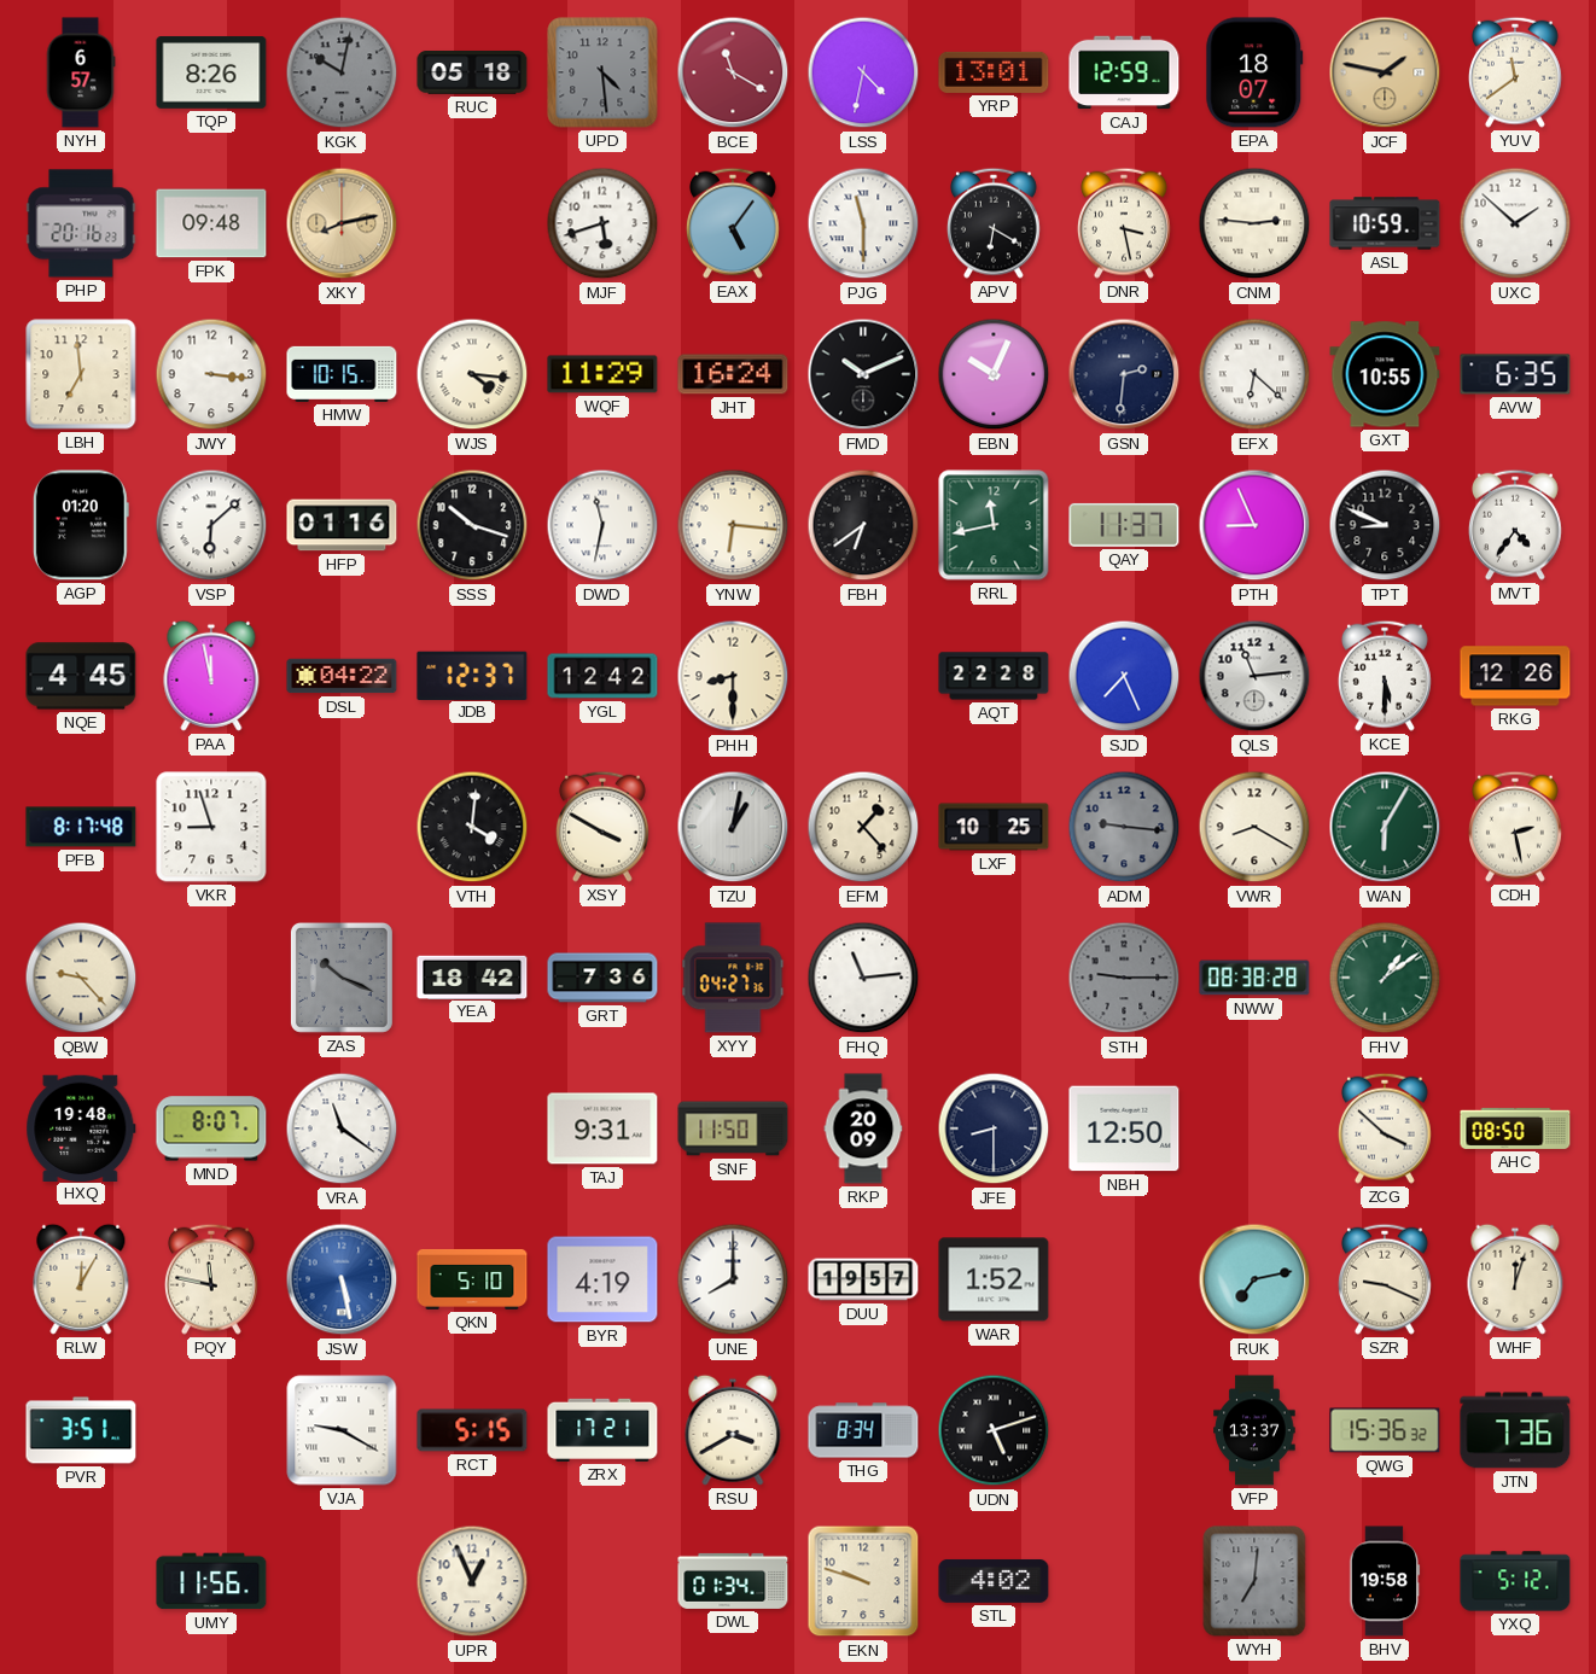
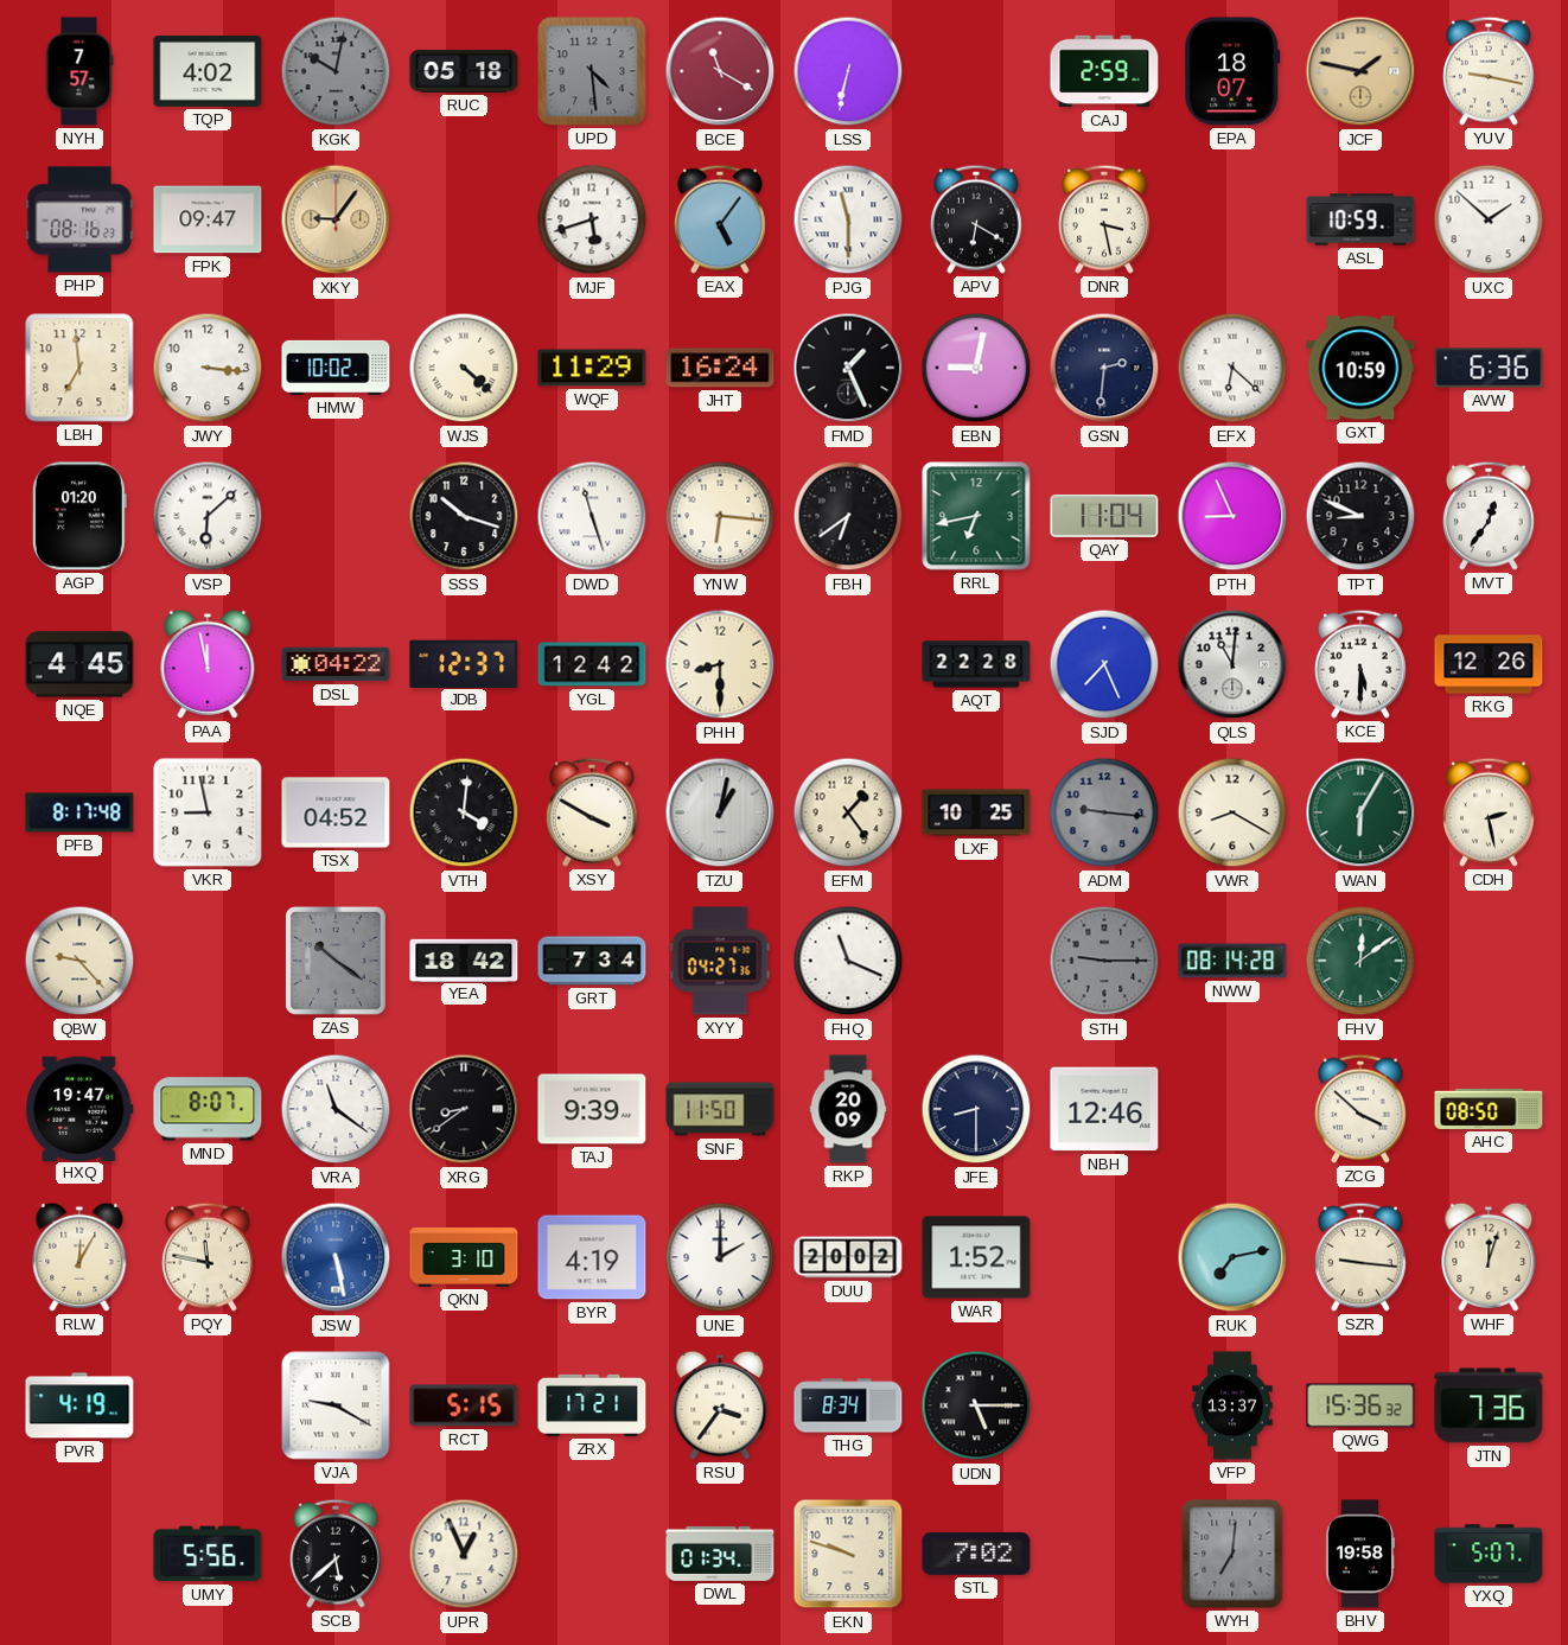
NYH: 6:57 -> 7:57 (79, 71)
TQP: 8:26 -> 4:02 (208, 71)
LSS: 4:32 -> 6:32 (848, 71)
YRP: 13:01 -> none (994, 72)
CAJ: 12:59 -> 2:59 (1104, 71)
YUV: 11:39 -> 9:17 (1489, 71)
PHP: 20:16 -> 08:16 (79, 219)
FPK: 09:48 -> 09:47 (208, 219)
XKY: 8:13 -> 9:06 (336, 219)
CNM: 2:46 -> none (1254, 223)
HMW: 10:15 -> 10:02 (336, 368)
WJS: 4:16 -> 4:22 (464, 368)
FMD: 10:11 -> 1:26 (848, 368)
EBN: 10:04 -> 9:02 (976, 368)
GXT: 10:55 -> 10:59 (1360, 368)
AVW: 6:35 -> 6:36 (1489, 368)
HFP: 01:16 -> none (342, 525)
DWD: 11:32 -> 11:27 (592, 516)
RRL: 11:43 -> 6:43 (976, 516)
QAY: 11:37 -> 11:04 (1104, 516)
MVT: 4:36 -> 12:36 (1489, 516)
QLS: 11:14 -> 11:01 (1232, 664)
VKR: 8:57 -> 8:58 (208, 812)
TSX: none -> 04:52 (336, 812)
EFM: 1:23 -> 1:24 (848, 812)
ZAS: 10:19 -> 10:21 (336, 961)
GRT: 7:36 -> 7:34 (592, 961)
FHQ: 11:14 -> 11:19 (848, 961)
NWW: 08:38 -> 08:14 (1232, 961)
FHV: 1:09 -> 12:09 (1360, 961)
HXQ: 19:48 -> 19:47 (79, 1108)
XRG: none -> 8:39 (464, 1109)
TAJ: 9:31 -> 9:39 (592, 1109)
NBH: 12:50 -> 12:46 (1104, 1109)
QKN: 5:10 -> 3:10 (464, 1257)
UNE: 8:00 -> 2:00 (720, 1257)
DUU: 19:57 -> 20:02 (848, 1257)
SZR: 9:19 -> 9:16 (1360, 1257)
PVR: 3:51 -> 4:19 (79, 1405)
RSU: 3:40 -> 3:36 (720, 1405)
UDN: 5:12 -> 5:15 (976, 1405)
UMY: 11:56 -> 5:56 (208, 1554)
SCB: none -> 5:38 (336, 1554)
STL: 4:02 -> 7:02 (976, 1554)
YXQ: 5:12 -> 5:07 (1489, 1554)
